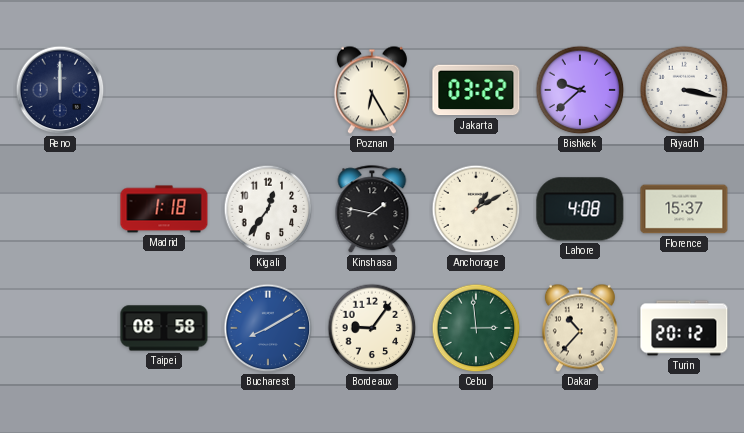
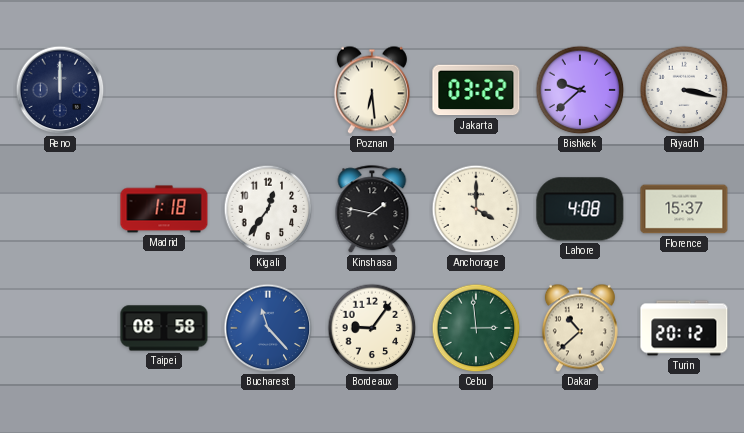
Poznan: 6:25 -> 6:29 (372, 90)
Anchorage: 1:10 -> 4:00 (476, 209)
Bucharest: 8:10 -> 11:23 (268, 328)
Dakar: 10:37 -> 10:38 (580, 328)
